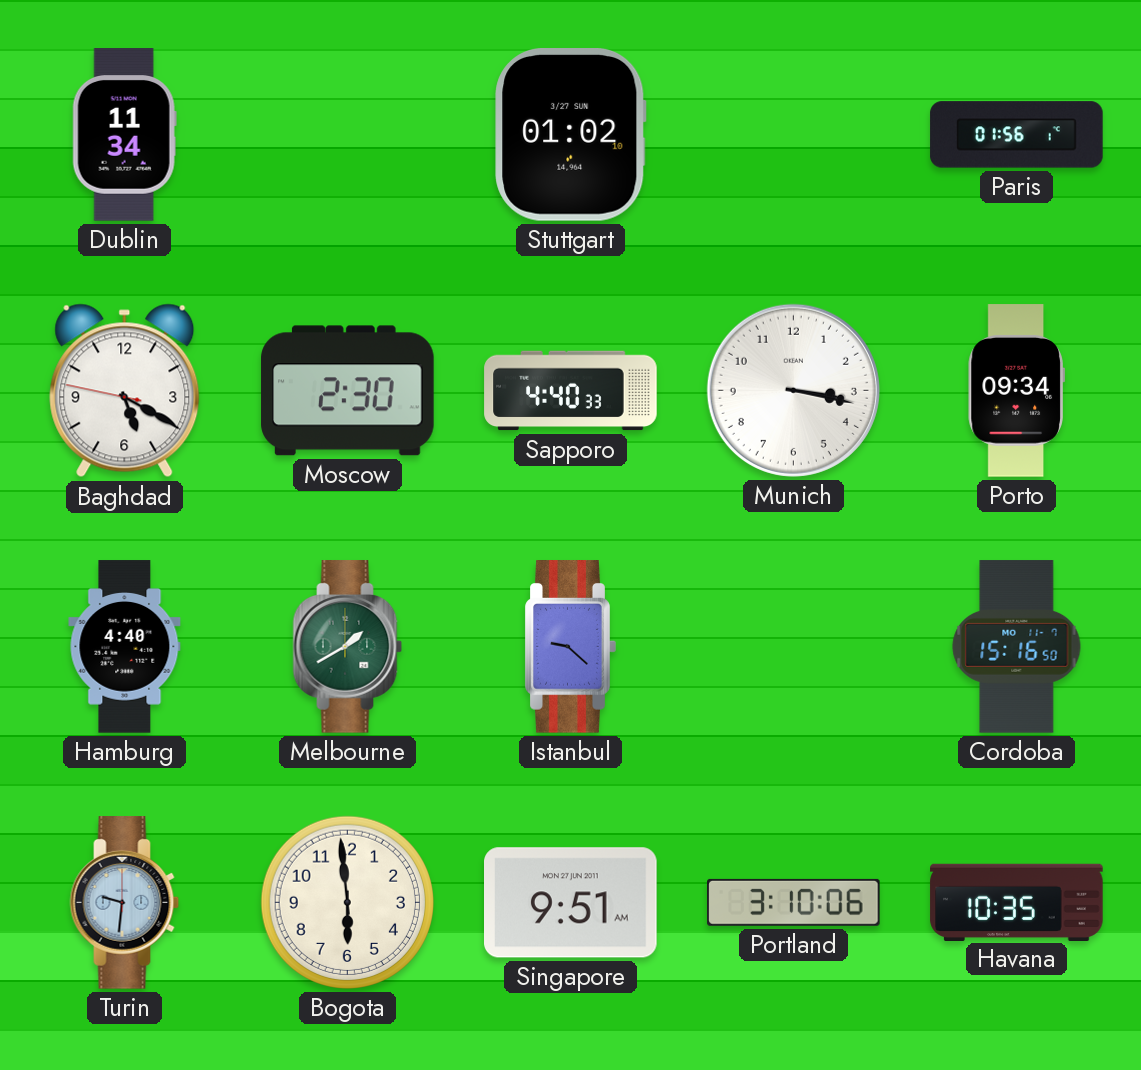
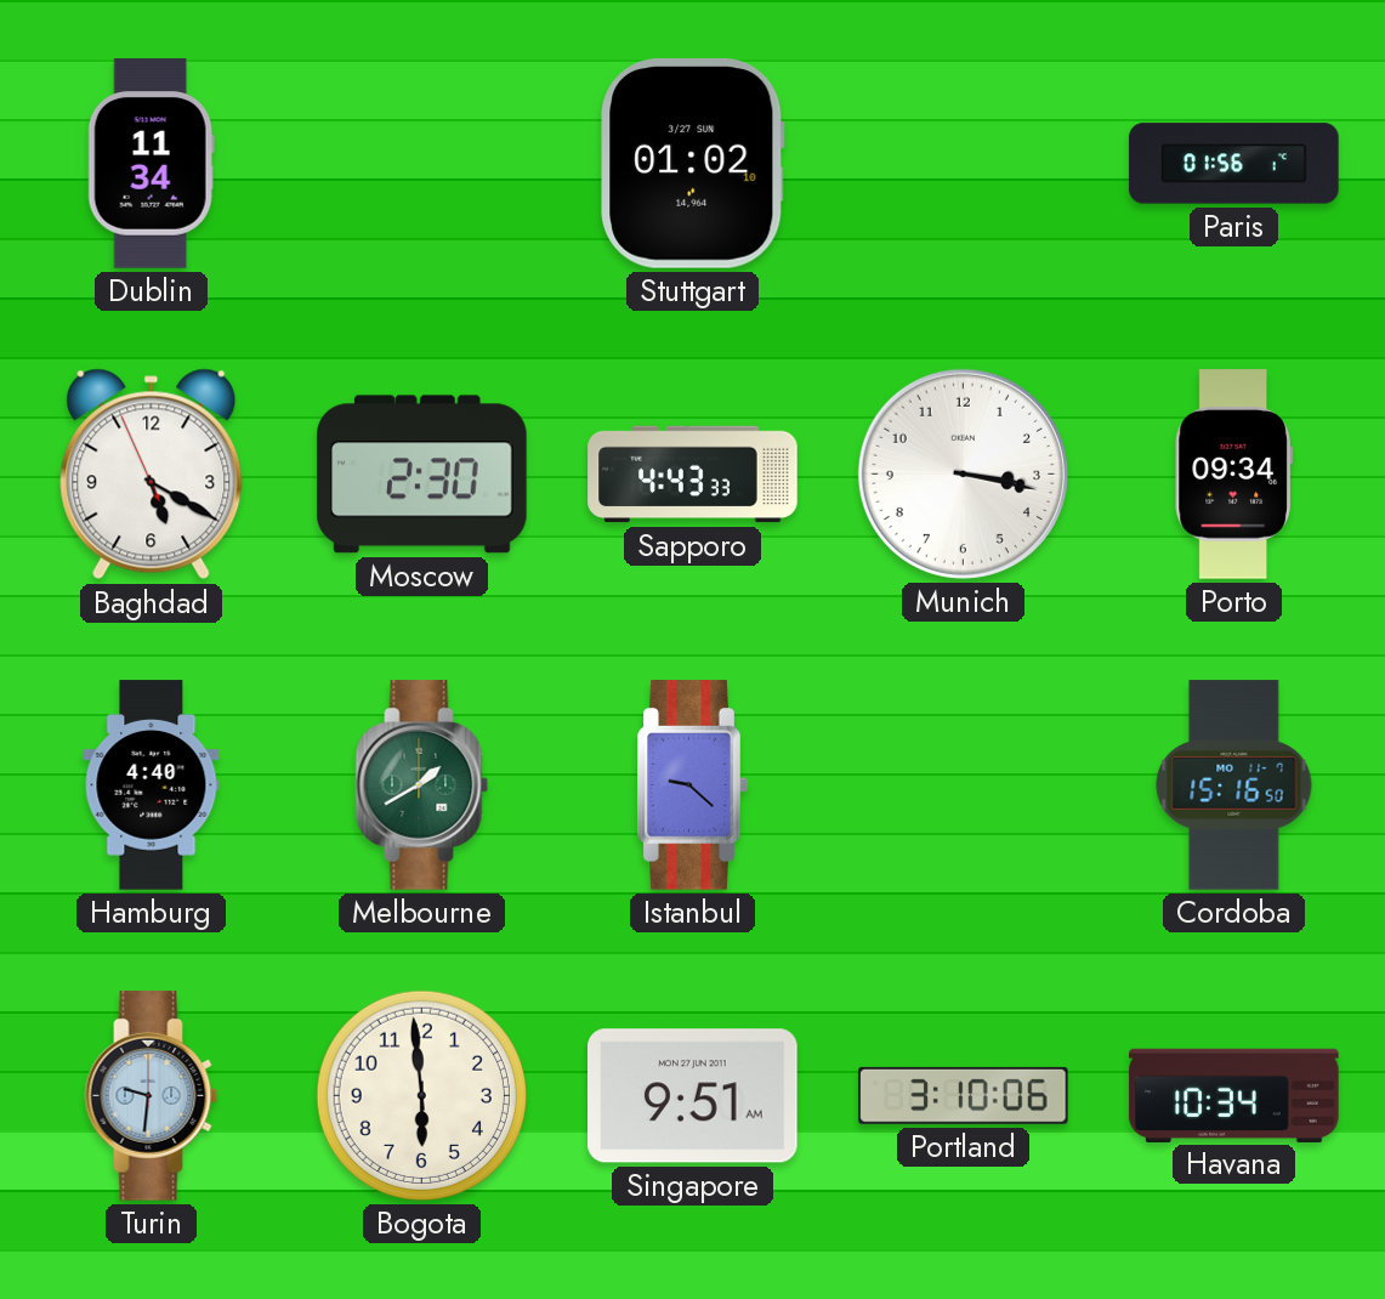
Baghdad: 5:19:47 -> 5:19:56 (152, 475)
Sapporo: 4:40 -> 4:43 (693, 475)
Havana: 10:35 -> 10:34 (1234, 1095)
